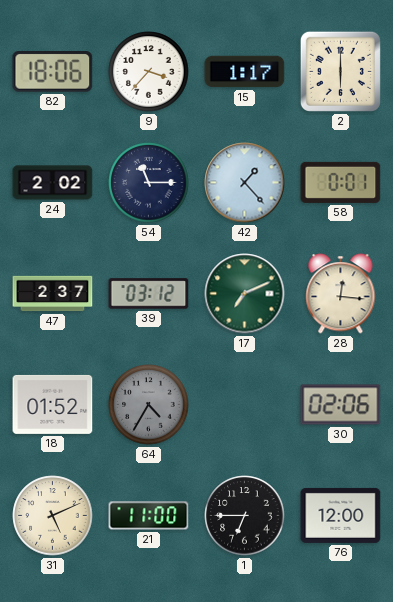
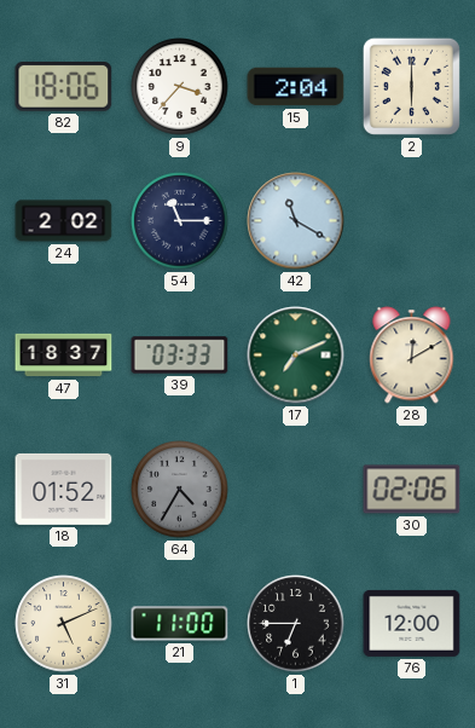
15: 1:17 -> 2:04 (296, 87)
42: 1:23 -> 11:20 (296, 221)
58: 0:01 -> none (341, 182)
47: 2:37 -> 18:37 (64, 356)
39: 03:12 -> 03:33 (180, 356)
28: 12:16 -> 12:10 (412, 356)
